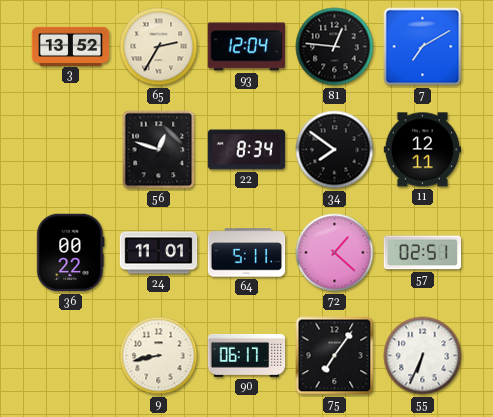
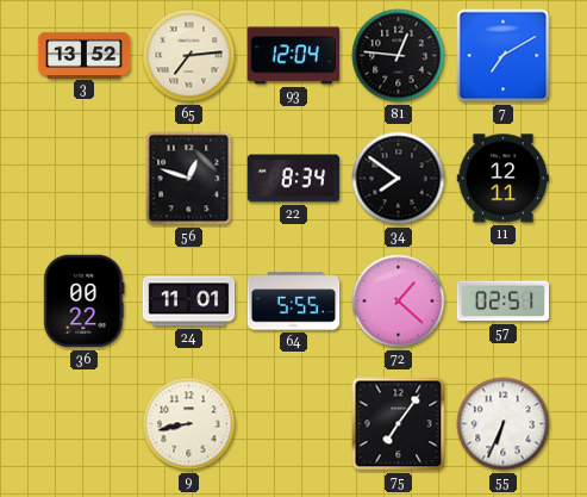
65: 2:35 -> 7:14 (189, 56)
64: 5:11 -> 5:55 (294, 302)
90: 06:17 -> none (247, 355)
